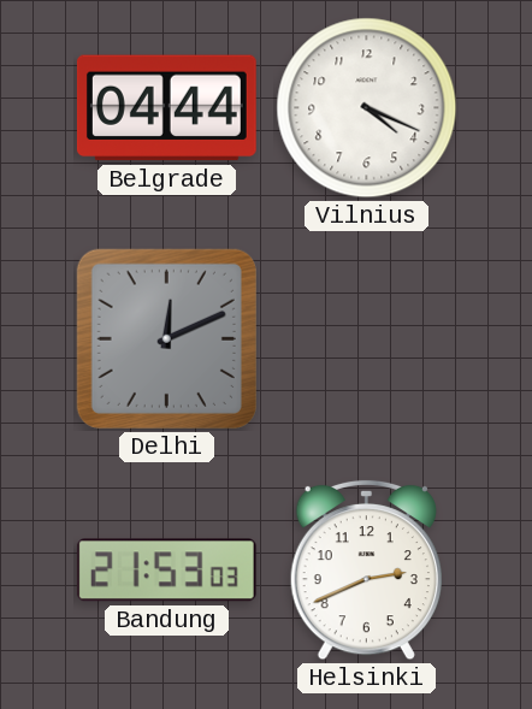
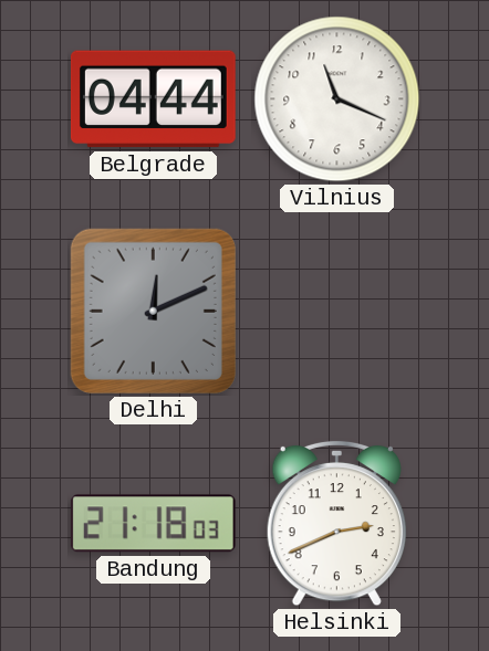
Vilnius: 4:19 -> 11:19 (337, 99)
Bandung: 21:53 -> 21:18 (153, 524)
